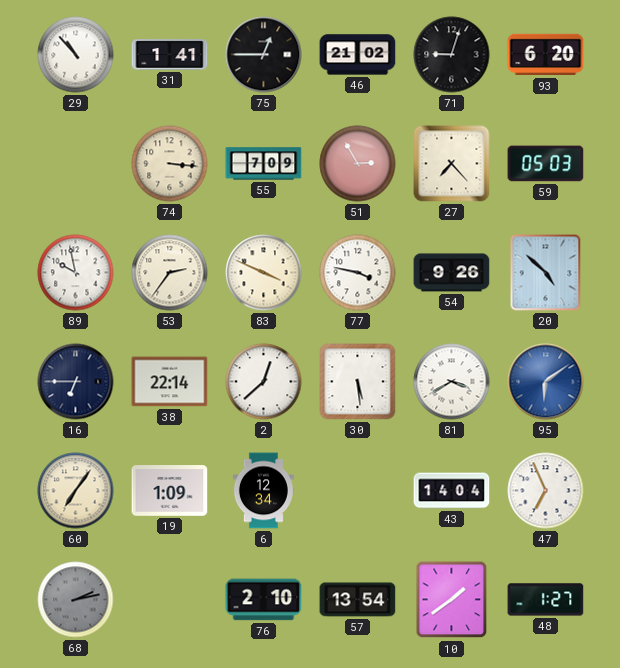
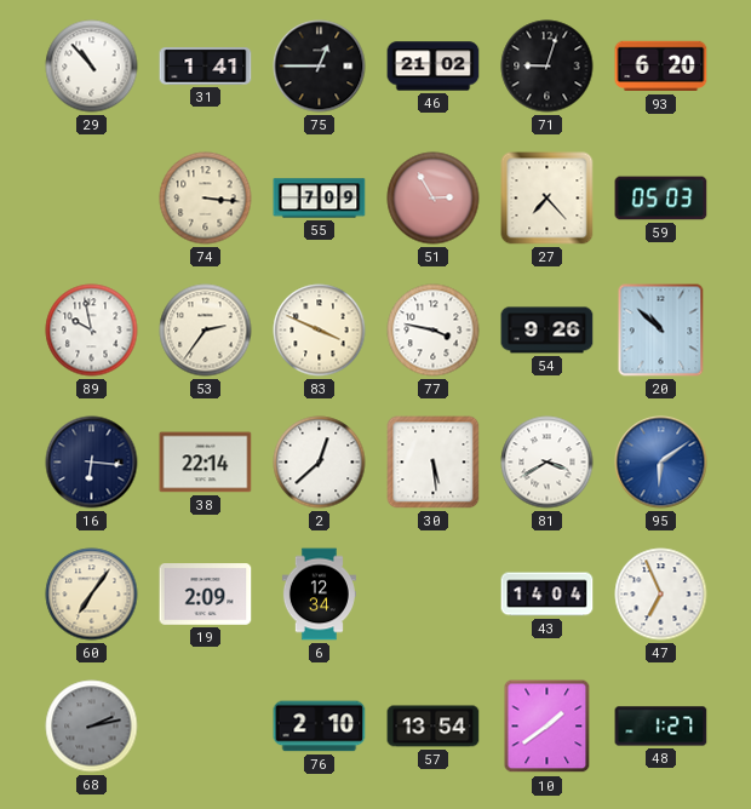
20: 4:52 -> 10:52 (661, 331)
16: 6:45 -> 6:16 (92, 463)
19: 1:09 -> 2:09 (206, 595)
